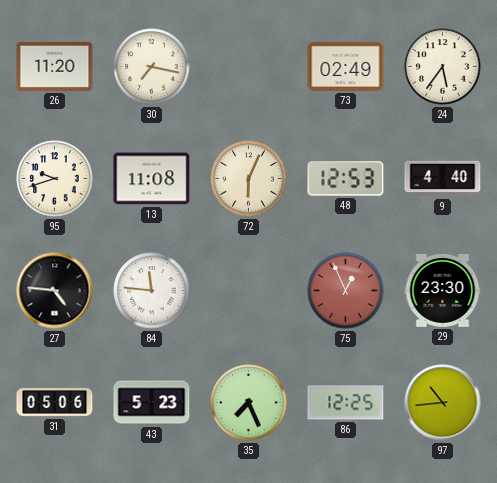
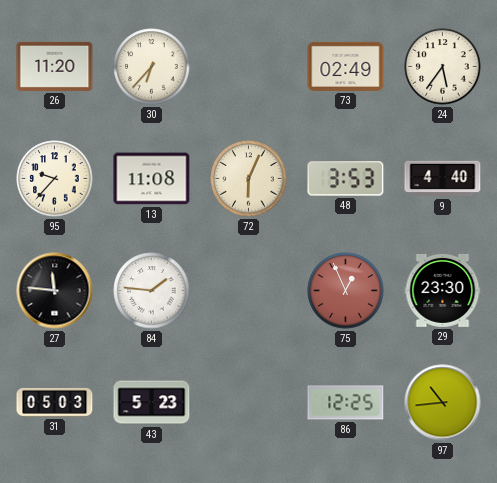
30: 7:17 -> 6:37 (152, 67)
95: 9:42 -> 9:37 (55, 179)
48: 12:53 -> 3:53 (346, 179)
27: 4:46 -> 11:46 (55, 291)
84: 11:46 -> 1:46 (152, 291)
31: 05:06 -> 05:03 (55, 402)
35: 7:26 -> none (249, 403)
